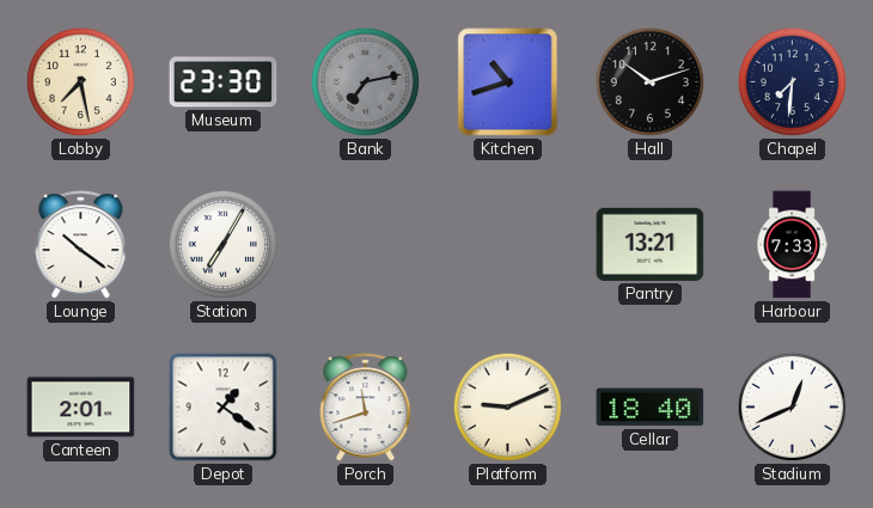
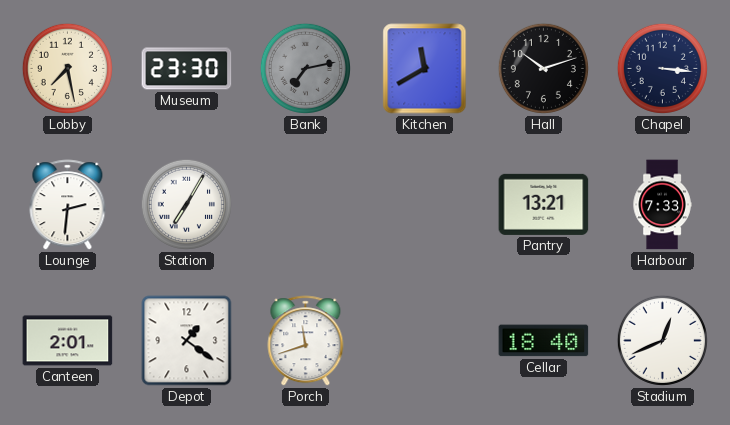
Kitchen: 10:42 -> 11:40 (425, 69)
Chapel: 7:31 -> 3:16 (662, 68)
Lounge: 10:21 -> 2:31 (68, 205)
Platform: 9:11 -> none (507, 406)
